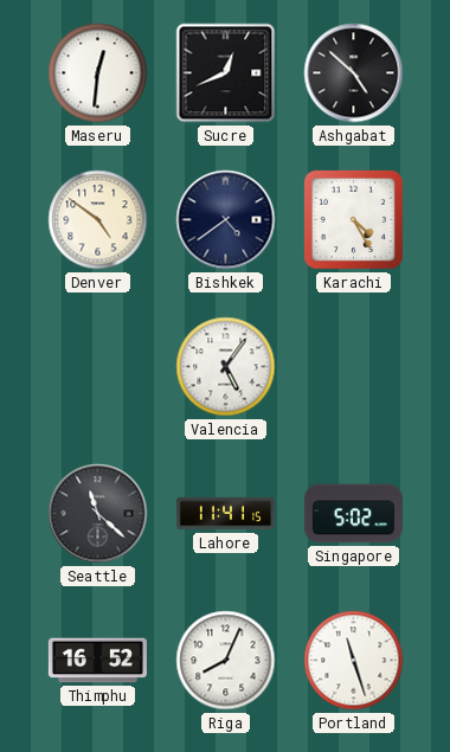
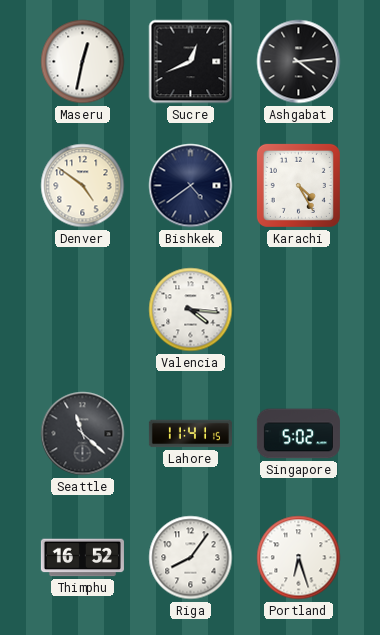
Maseru: 12:31 -> 12:32 (83, 62)
Ashgabat: 4:52 -> 4:14 (299, 62)
Valencia: 5:06 -> 4:16 (191, 310)
Riga: 8:04 -> 8:06 (191, 558)
Portland: 11:27 -> 6:27 (299, 558)
